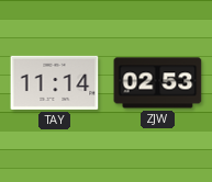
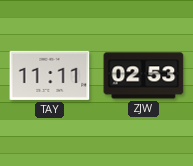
TAY: 11:14 -> 11:11 (50, 75)
